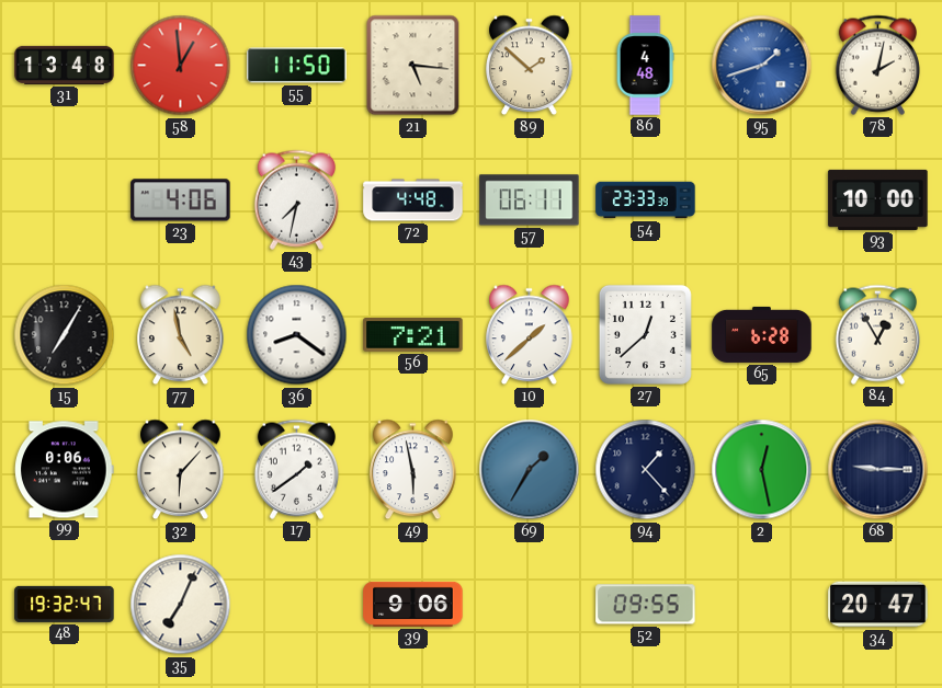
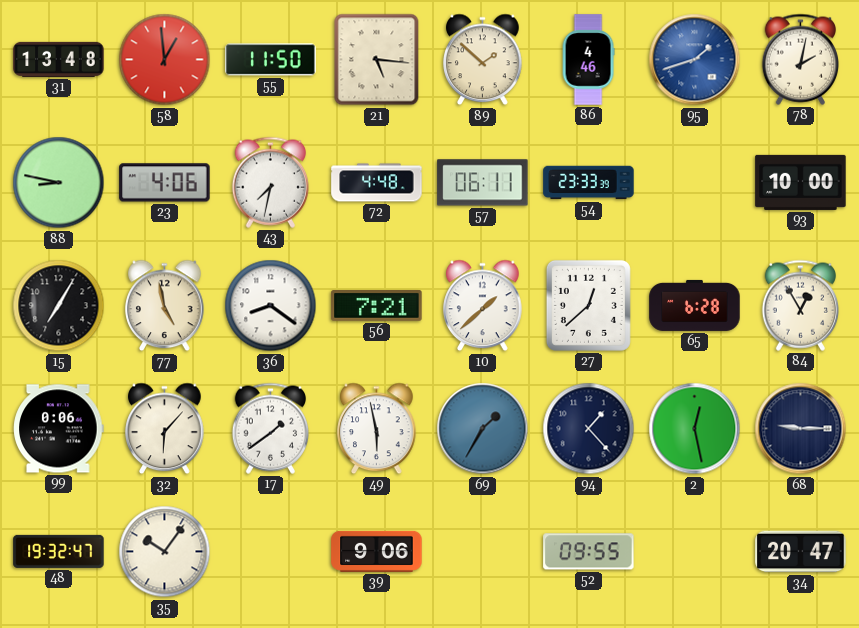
86: 4:48 -> 4:46 (588, 60)
88: none -> 8:47 (59, 183)
35: 7:04 -> 10:06 (165, 552)
